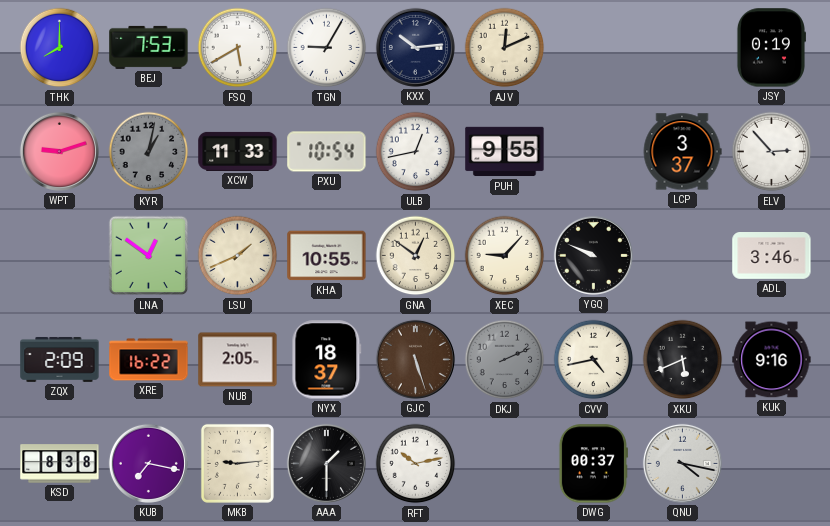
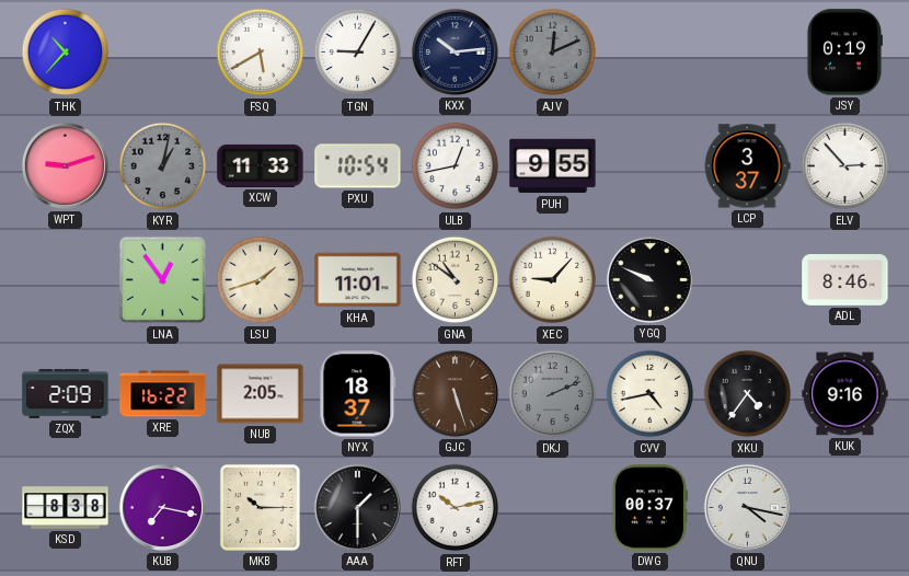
THK: 8:00 -> 10:37 (66, 53)
BEJ: 7:53 -> none (149, 47)
AJV dial: cream -> grey (553, 53)
LNA: 12:51 -> 12:54 (163, 280)
LSU: 1:41 -> 1:42 (261, 280)
KHA: 10:55 -> 11:01 (358, 280)
GNA: 12:51 -> 10:51 (456, 280)
ADL: 3:46 -> 8:46 (845, 280)
XKU: 5:41 -> 4:36 (748, 394)
MKB: 9:14 -> 10:15 (260, 507)
